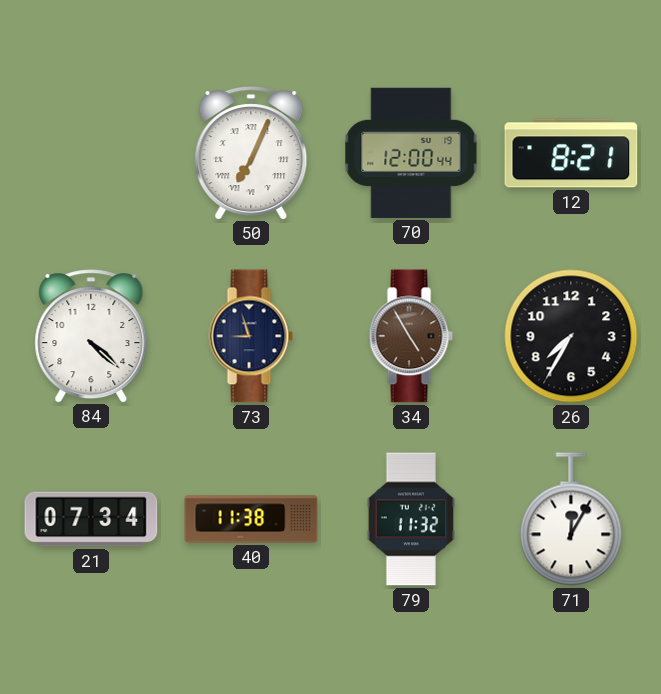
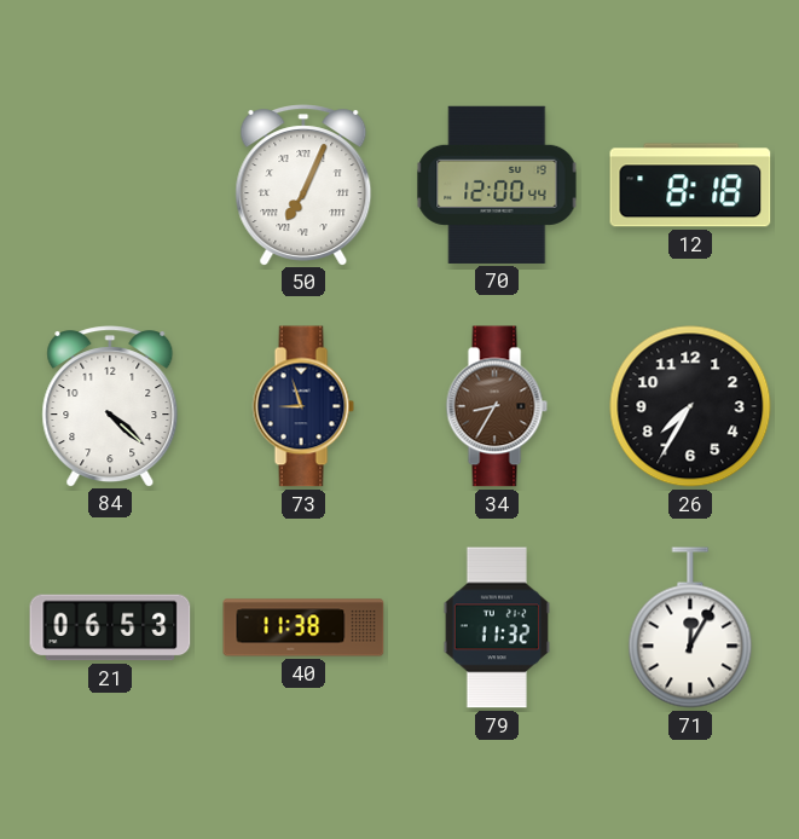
12: 8:21 -> 8:18 (690, 185)
34: 4:55 -> 8:35 (497, 406)
21: 07:34 -> 06:53 (110, 627)
